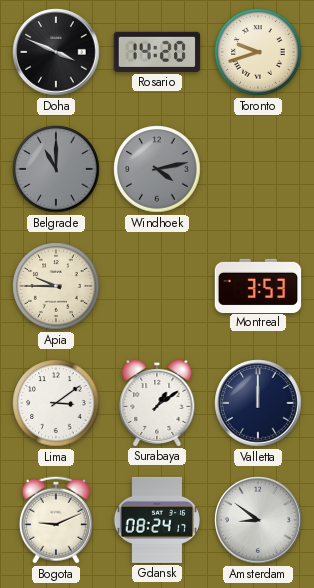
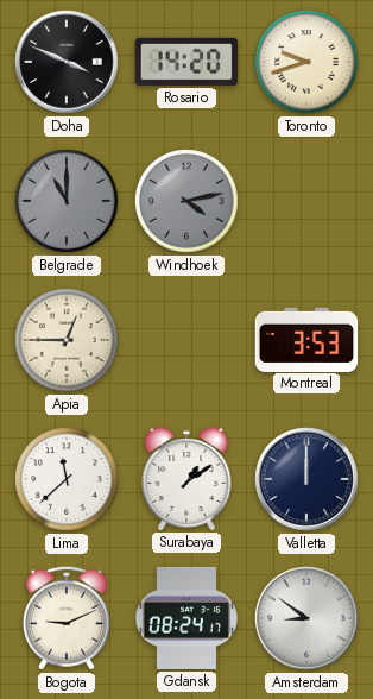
Apia: 9:45 -> 12:45 (67, 340)
Lima: 3:09 -> 11:38 (67, 479)
